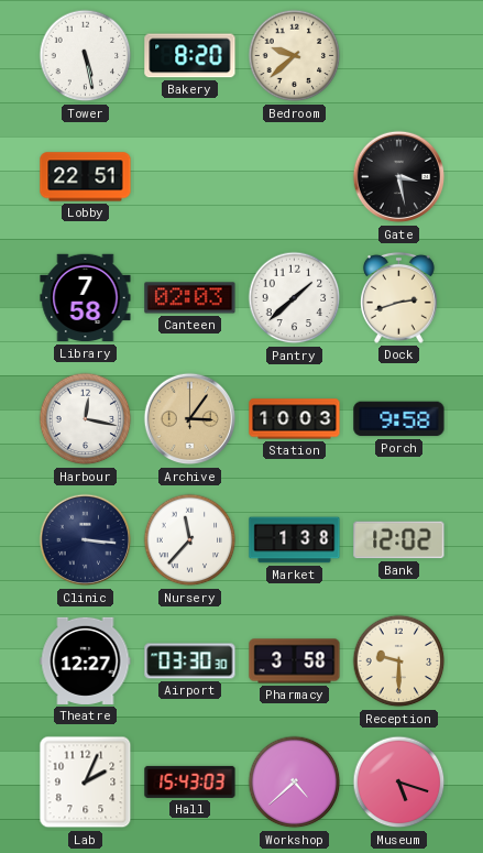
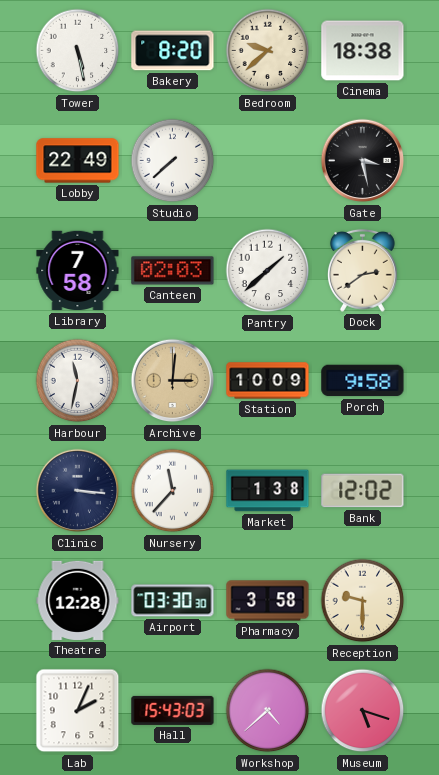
Cinema: none -> 18:38 (363, 51)
Lobby: 22:51 -> 22:49 (78, 161)
Studio: none -> 7:38 (173, 161)
Dock: 2:42 -> 2:39 (362, 270)
Harbour: 12:17 -> 11:32 (78, 381)
Archive: 3:06 -> 3:01 (173, 381)
Station: 10:03 -> 10:09 (268, 381)
Theatre: 12:27 -> 12:28 (78, 600)
